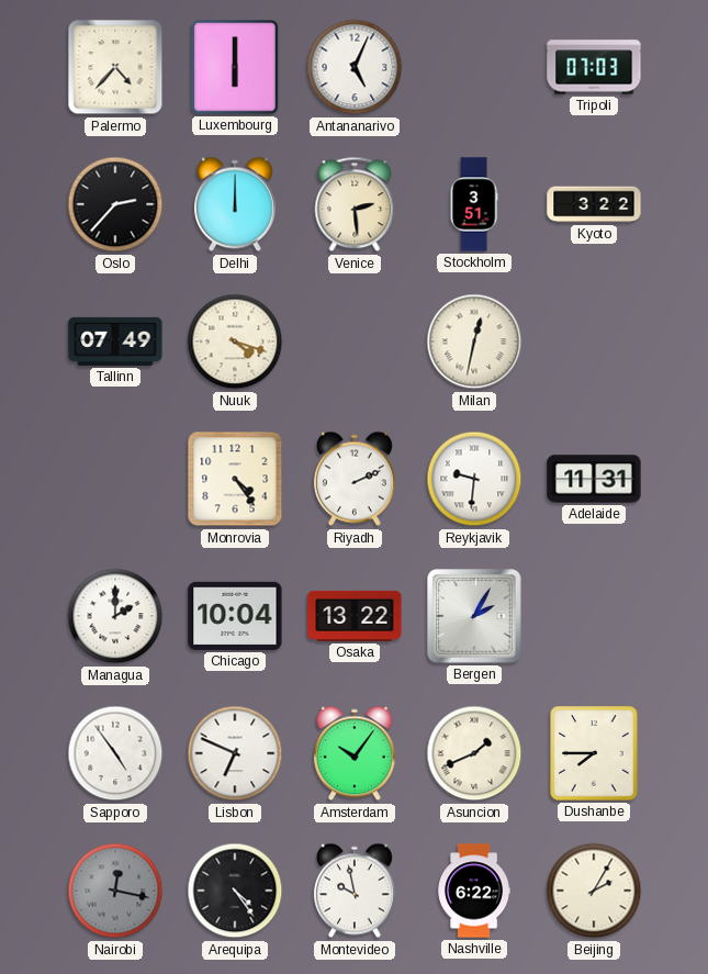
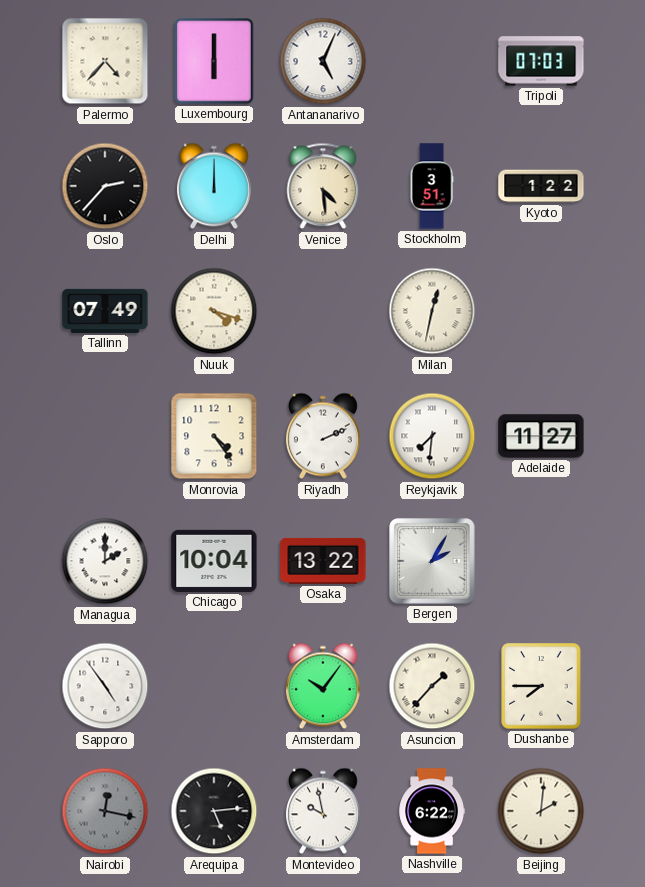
Venice: 2:29 -> 4:29 (323, 186)
Kyoto: 3:22 -> 1:22 (541, 186)
Reykjavik: 9:31 -> 7:31 (432, 436)
Adelaide: 11:31 -> 11:27 (541, 436)
Lisbon: 6:49 -> none (235, 753)
Asuncion: 1:41 -> 1:37 (432, 686)
Arequipa: 4:24 -> 5:14 (214, 811)
Beijing: 2:05 -> 2:01 (541, 811)
